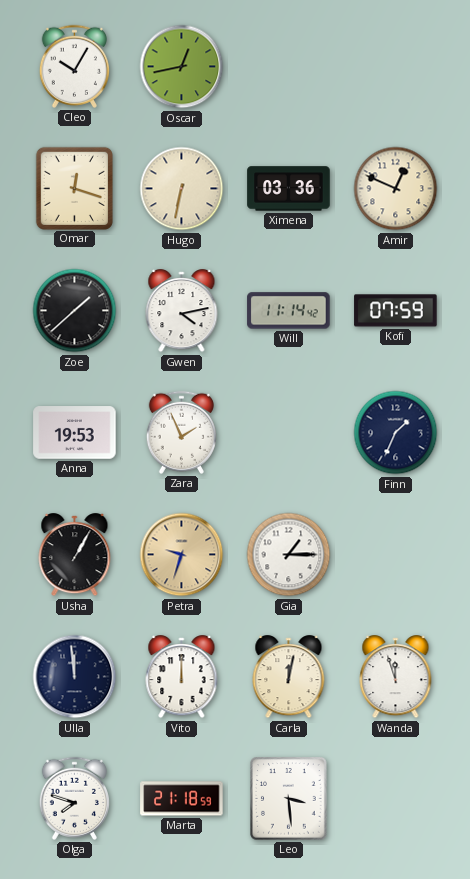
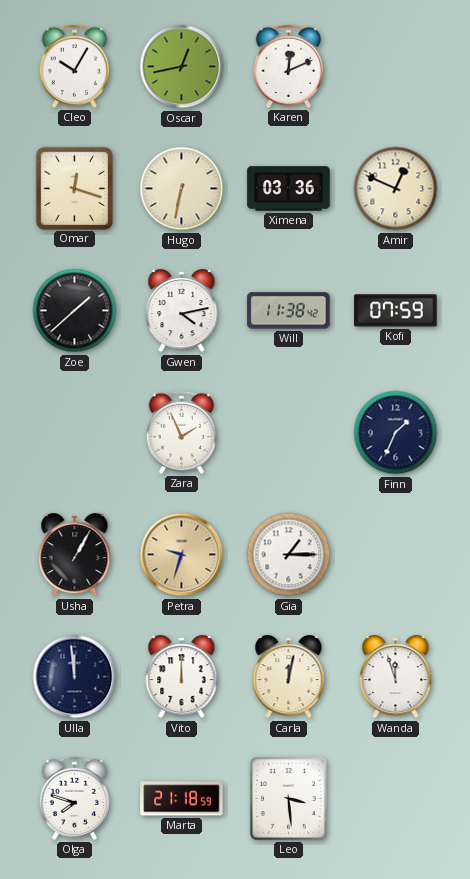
Karen: none -> 12:11 (288, 66)
Will: 11:14 -> 11:38 (289, 311)
Anna: 19:53 -> none (75, 433)
